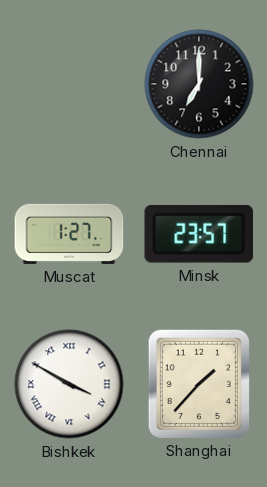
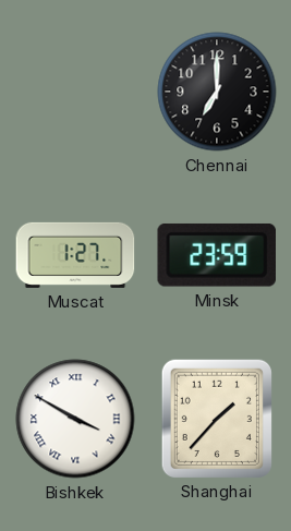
Minsk: 23:57 -> 23:59 (216, 255)
